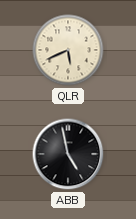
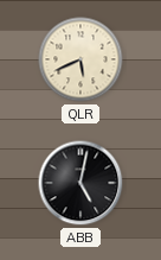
ABB: 4:58 -> 5:02 (80, 183)
